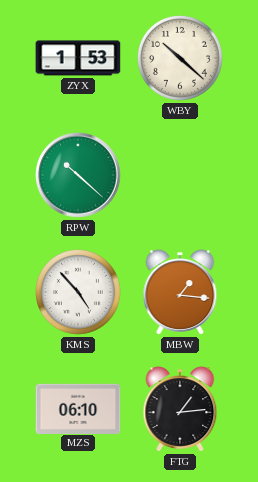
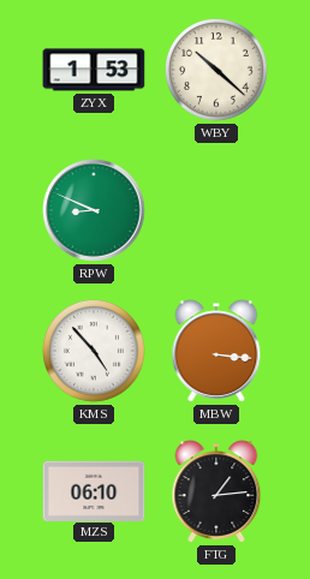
RPW: 10:22 -> 8:49 (94, 210)
MBW: 1:16 -> 3:16 (216, 351)
